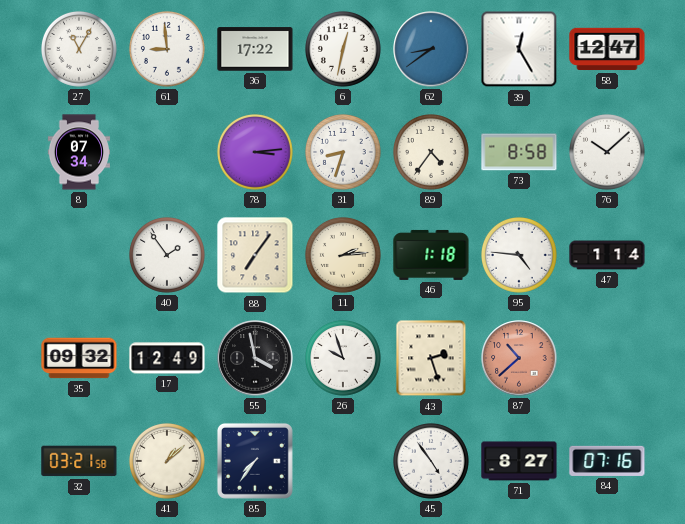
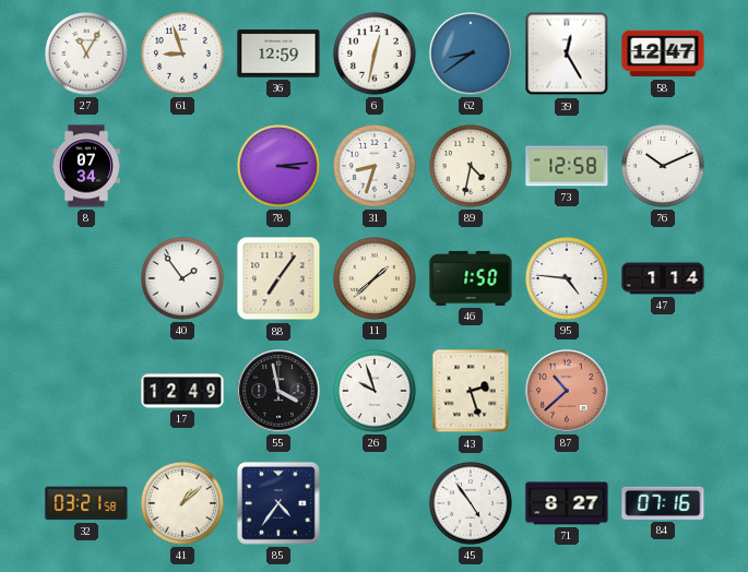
61: 8:59 -> 8:57 (182, 53)
36: 17:22 -> 12:59 (278, 53)
89: 4:36 -> 4:32 (471, 166)
73: 8:58 -> 12:58 (567, 166)
76: 10:08 -> 10:11 (663, 166)
11: 2:14 -> 1:38 (375, 278)
46: 1:18 -> 1:50 (471, 278)
35: 09:32 -> none (79, 358)
85: 7:36 -> 4:36 (278, 503)
